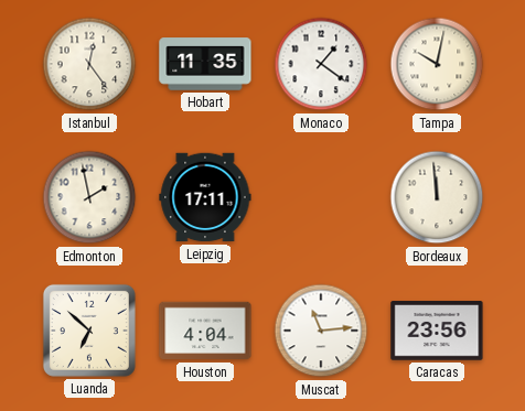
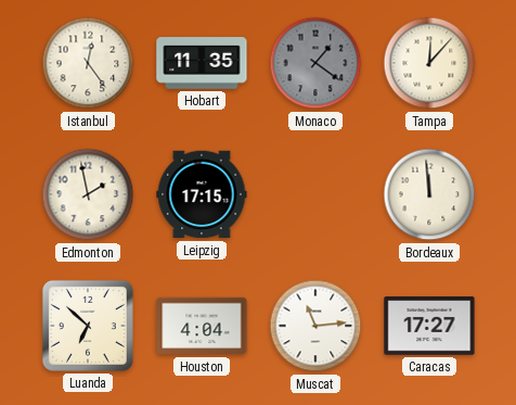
Monaco dial: white -> grey (315, 63)
Tampa: 10:02 -> 12:07 (429, 63)
Leipzig: 17:11 -> 17:15 (202, 194)
Caracas: 23:56 -> 17:27 (429, 326)
